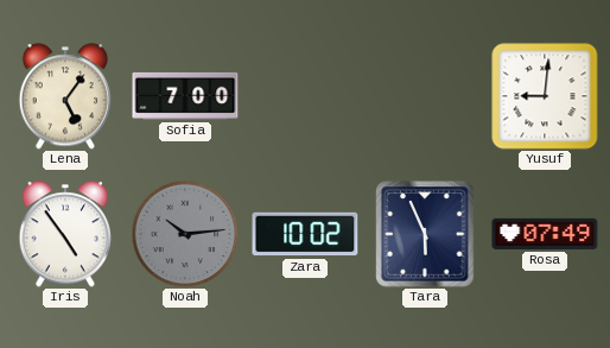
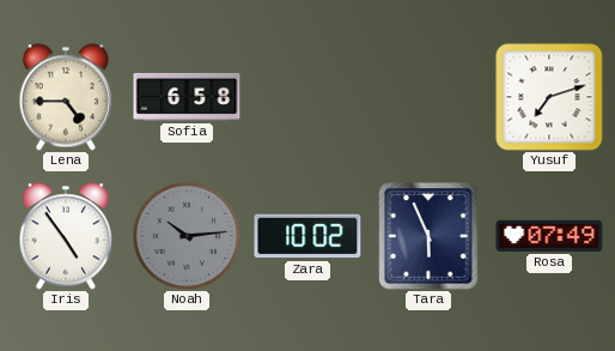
Lena: 5:06 -> 4:45 (65, 97)
Sofia: 7:00 -> 6:58 (187, 97)
Yusuf: 9:01 -> 7:12 (549, 97)
